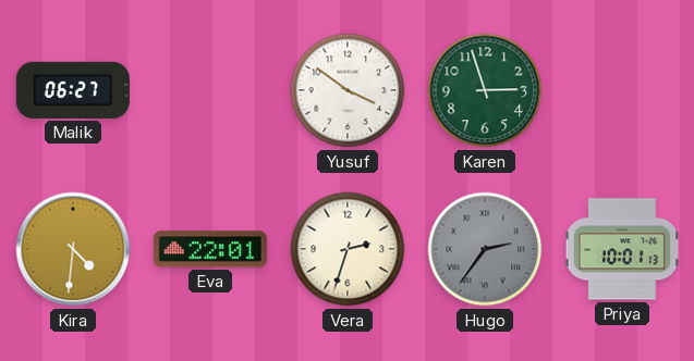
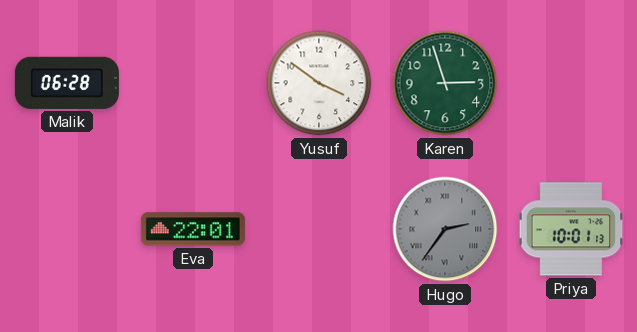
Malik: 06:27 -> 06:28 (67, 83)
Kira: 4:31 -> none (73, 249)
Vera: 2:33 -> none (348, 249)
